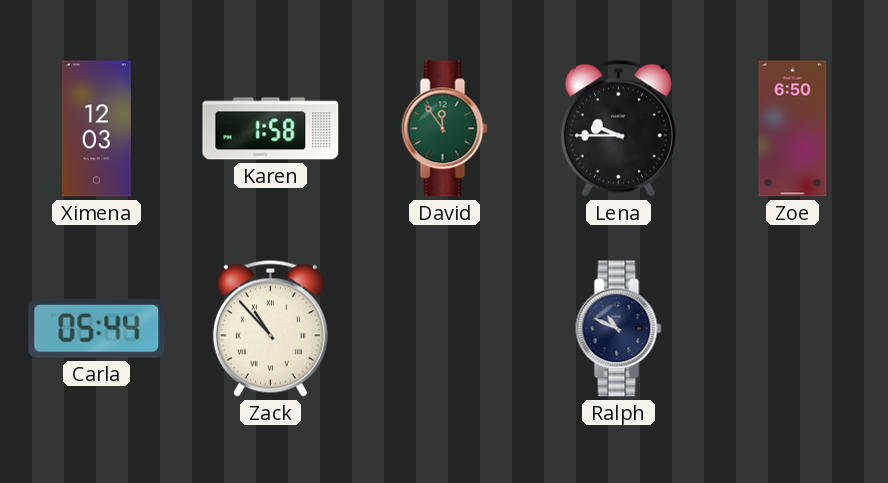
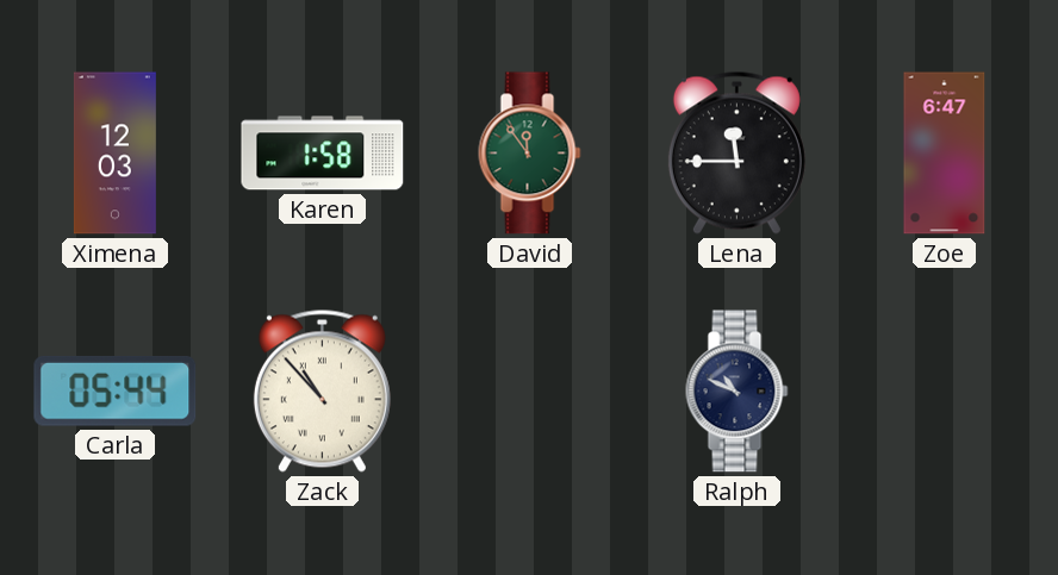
Lena: 9:45 -> 11:45 (736, 152)
Zoe: 6:50 -> 6:47 (945, 154)
